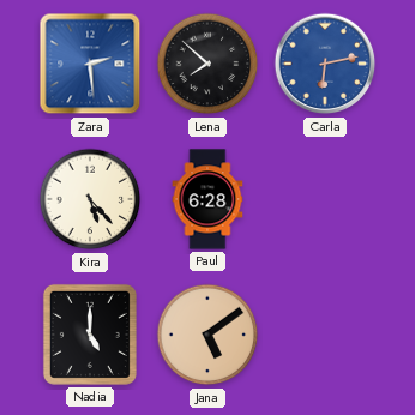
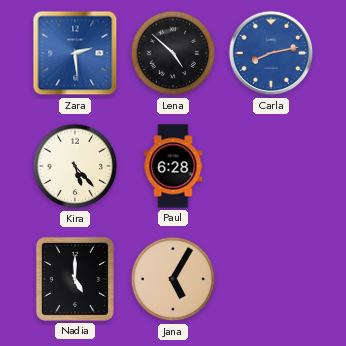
Lena: 7:52 -> 4:52 (173, 53)
Carla: 6:13 -> 8:13 (271, 53)
Jana: 5:09 -> 5:05 (173, 279)
